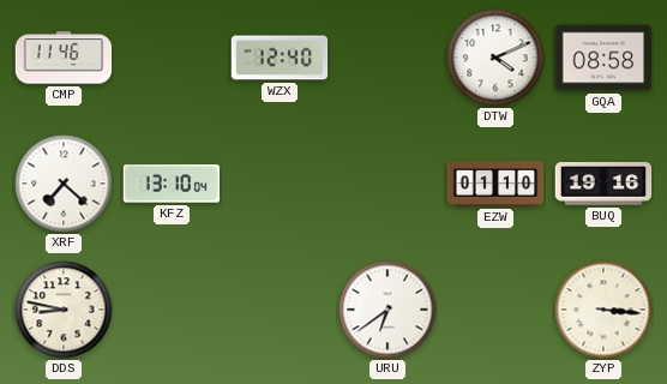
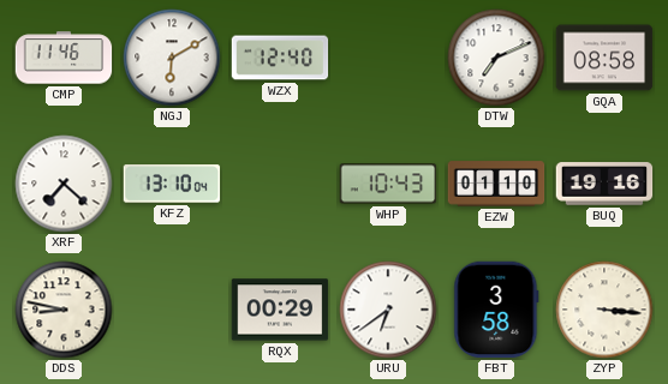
NGJ: none -> 6:10 (172, 58)
DTW: 4:11 -> 7:11 (496, 58)
WHP: none -> 10:43 (388, 184)
RQX: none -> 00:29 (280, 310)
FBT: none -> 3:58 (496, 310)
